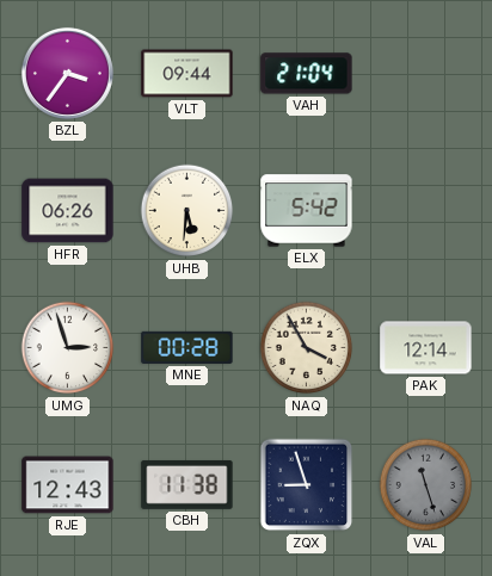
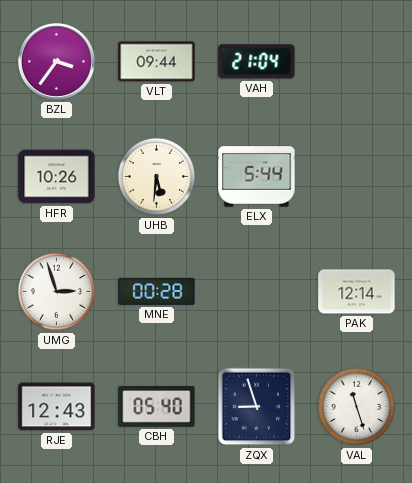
HFR: 06:26 -> 10:26 (57, 177)
ELX: 5:42 -> 5:44 (257, 177)
NAQ: 3:55 -> none (307, 348)
CBH: 11:38 -> 05:40 (157, 407)
VAL dial: grey -> white (357, 407)
